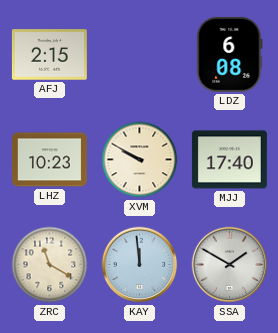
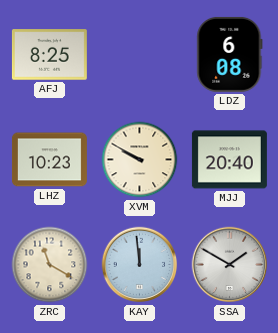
AFJ: 2:15 -> 8:25 (49, 55)
MJJ: 17:40 -> 20:40 (229, 160)
